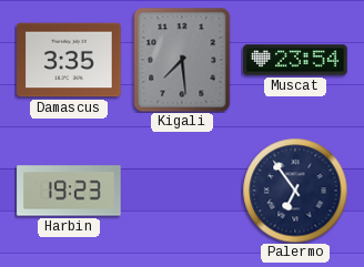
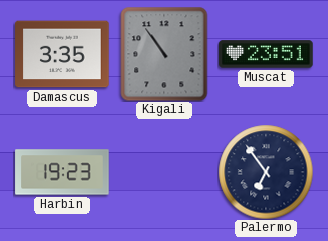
Kigali: 7:29 -> 10:54 (164, 54)
Muscat: 23:54 -> 23:51 (266, 54)
